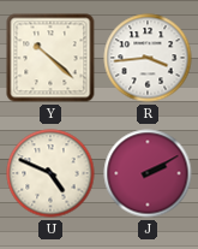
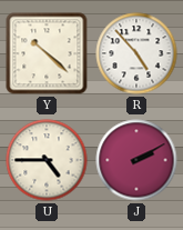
R: 3:44 -> 4:53 (136, 53)
U: 4:49 -> 4:45 (47, 160)
